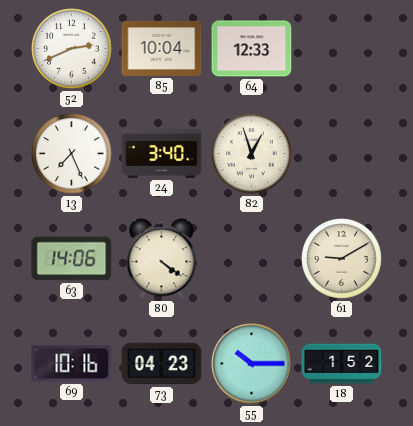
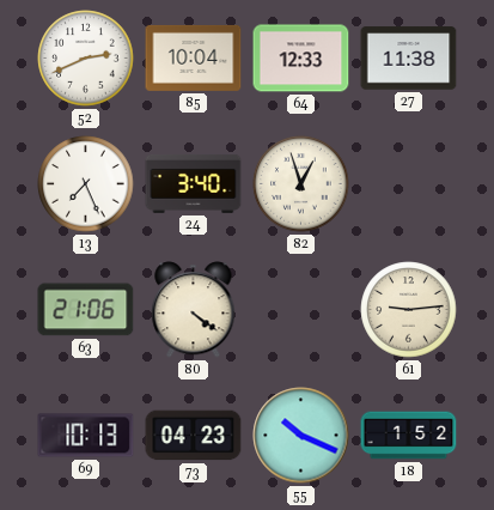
27: none -> 11:38 (409, 59)
63: 14:06 -> 21:06 (86, 310)
61: 9:10 -> 9:14 (409, 310)
69: 10:16 -> 10:13 (86, 436)
55: 10:15 -> 10:19 (301, 436)
